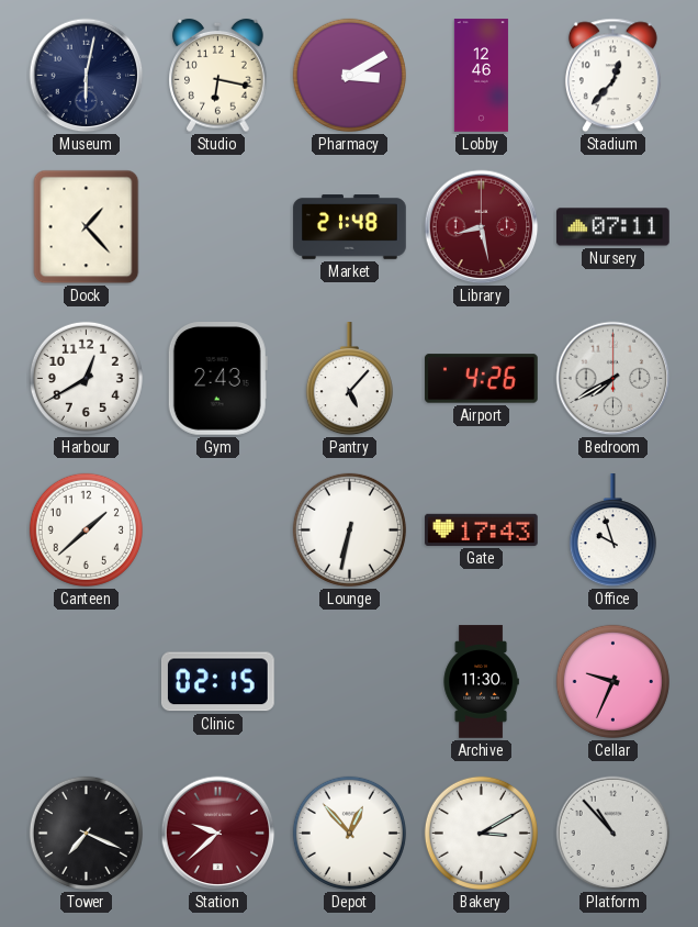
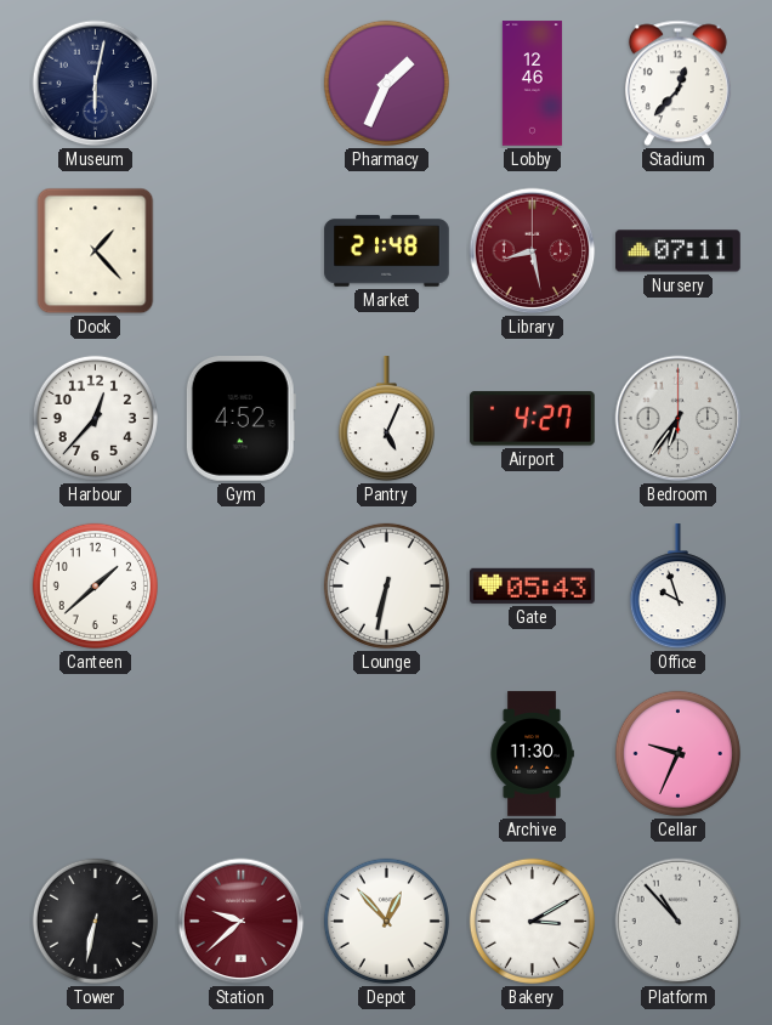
Studio: 6:17 -> none (218, 76)
Pharmacy: 3:10 -> 1:34 (386, 83)
Harbour: 12:40 -> 12:37 (95, 418)
Gym: 2:43 -> 4:52 (240, 419)
Pantry: 5:07 -> 5:04 (386, 419)
Airport: 4:26 -> 4:27 (533, 419)
Bedroom: 7:40 -> 6:36 (679, 419)
Gate: 17:43 -> 05:43 (533, 585)
Clinic: 02:15 -> none (218, 682)
Tower: 7:19 -> 6:32 (95, 921)
